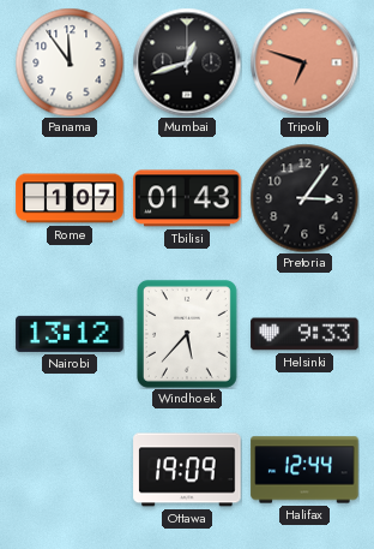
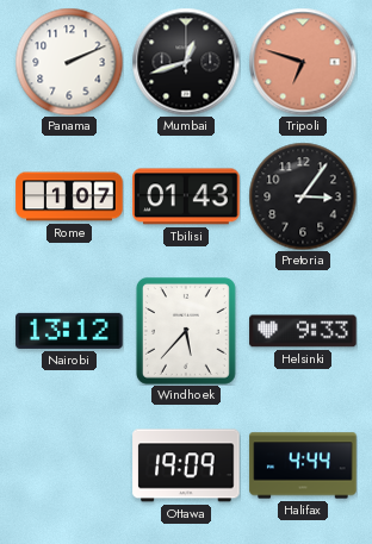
Panama: 11:54 -> 2:11 (69, 62)
Halifax: 12:44 -> 4:44 (303, 465)
